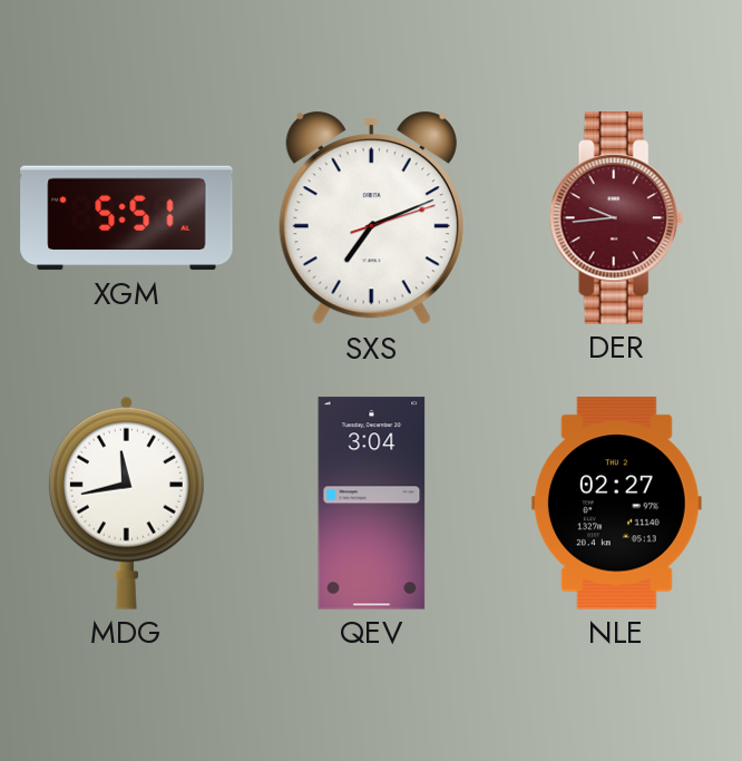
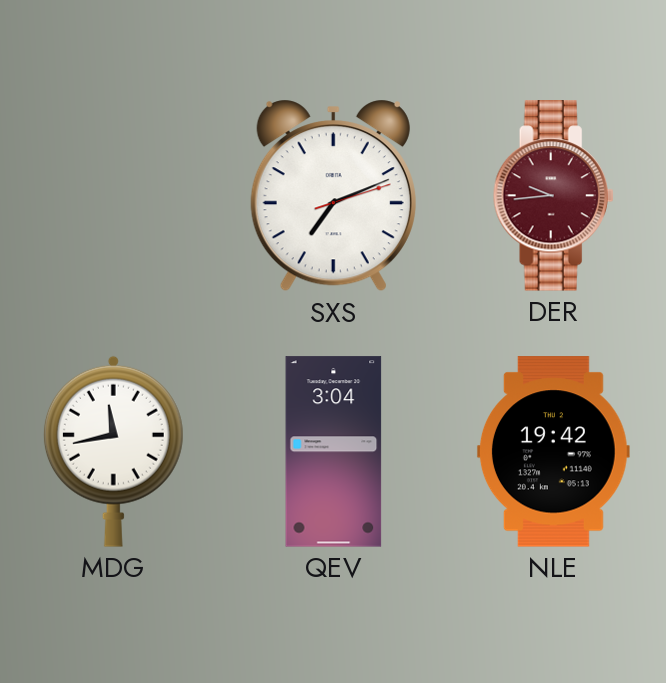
XGM: 5:51 -> none (127, 218)
NLE: 02:27 -> 19:42 (553, 452)
